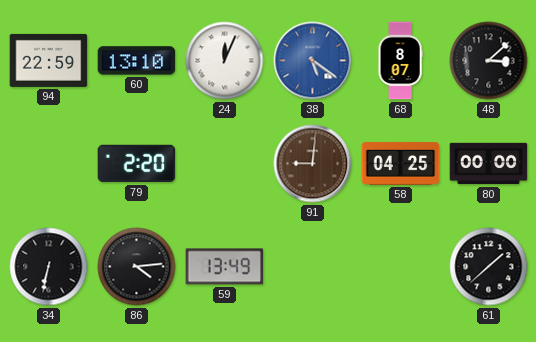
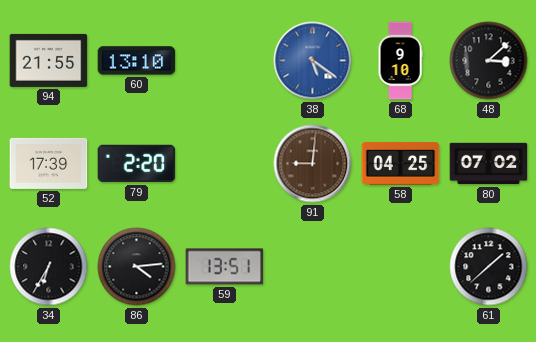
94: 22:59 -> 21:55 (49, 60)
24: 12:04 -> none (225, 61)
68: 8:07 -> 9:10 (400, 61)
52: none -> 17:39 (49, 163)
80: 00:00 -> 07:02 (489, 164)
34: 6:32 -> 6:35 (49, 267)
59: 13:49 -> 13:51 (225, 267)
